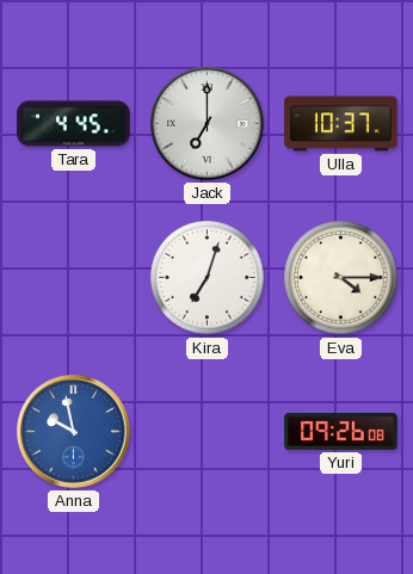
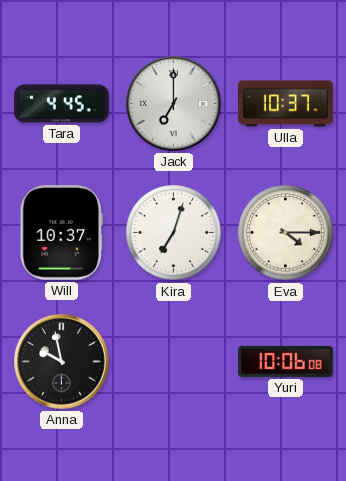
Will: none -> 10:37 (61, 233)
Anna dial: blue -> black (62, 362)
Yuri: 09:26 -> 10:06 (286, 361)
